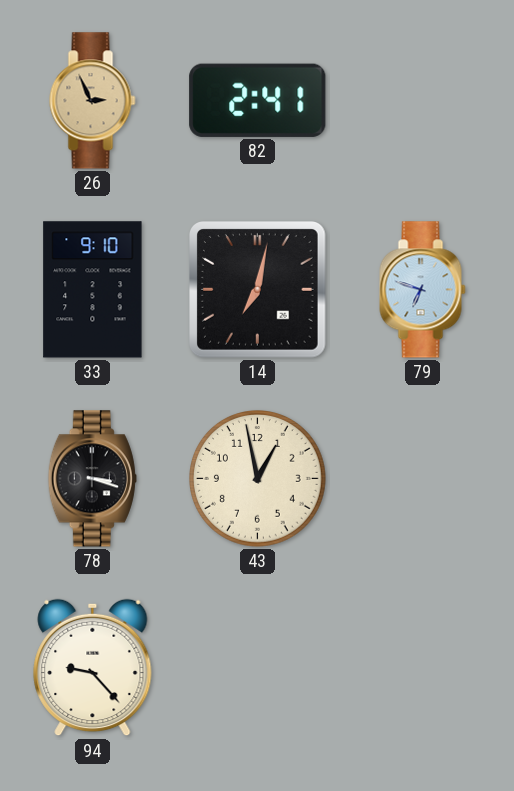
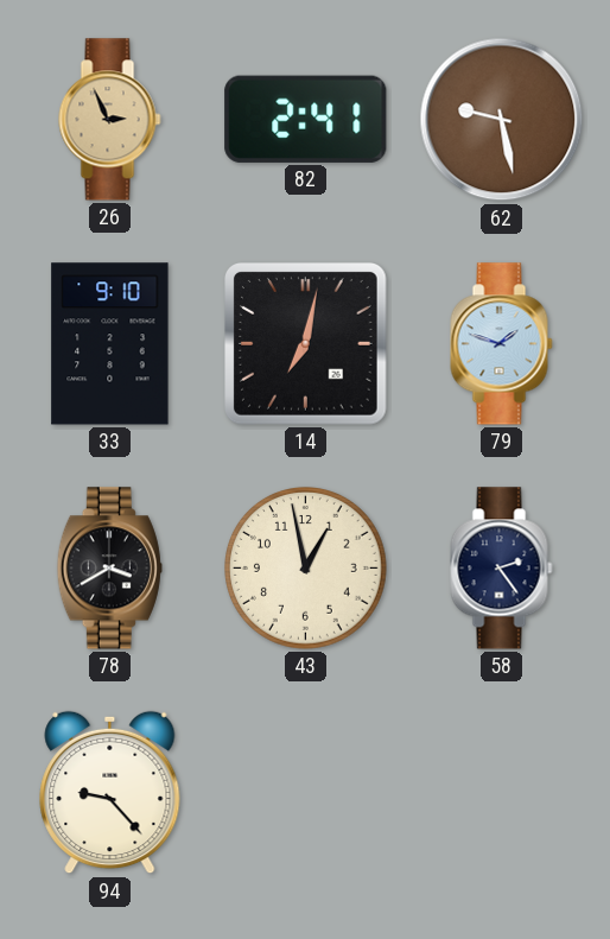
62: none -> 9:28 (502, 120)
79: 6:48 -> 1:48 (502, 344)
78: 3:18 -> 3:40 (109, 569)
58: none -> 2:24 (502, 569)
